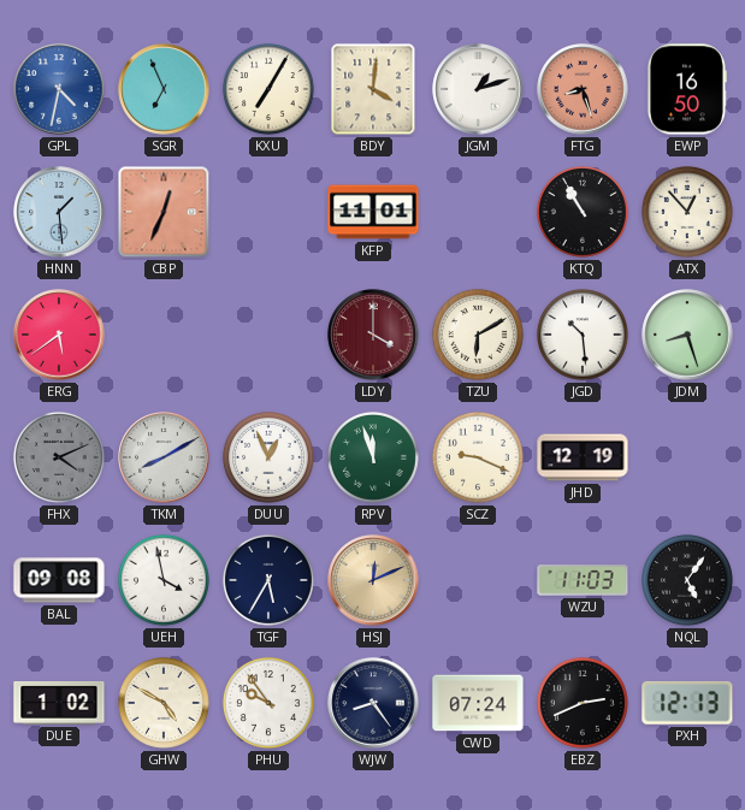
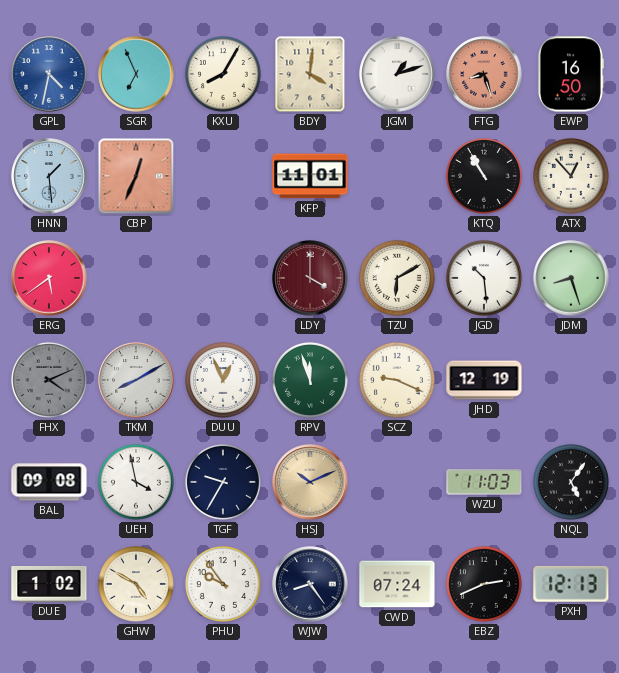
KXU: 7:05 -> 8:05 (223, 74)
TGF: 5:35 -> 9:35 (223, 482)
HSJ: 12:11 -> 10:11 (310, 482)
